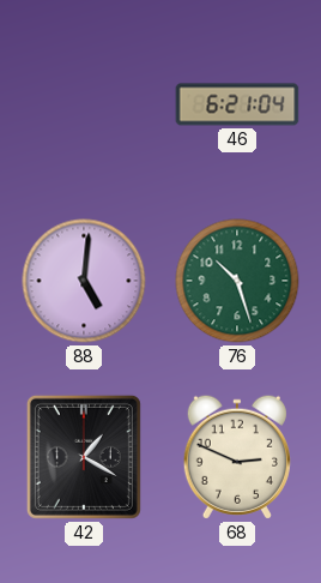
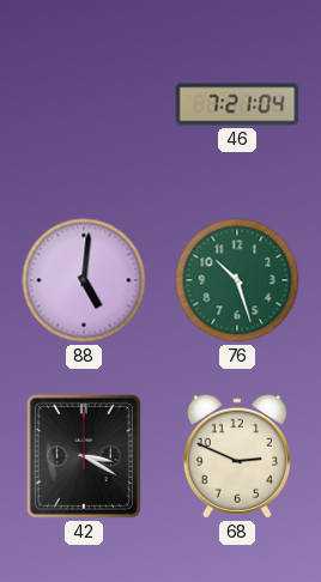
46: 6:21 -> 7:21 (237, 104)
42: 1:20 -> 3:20 (84, 456)
